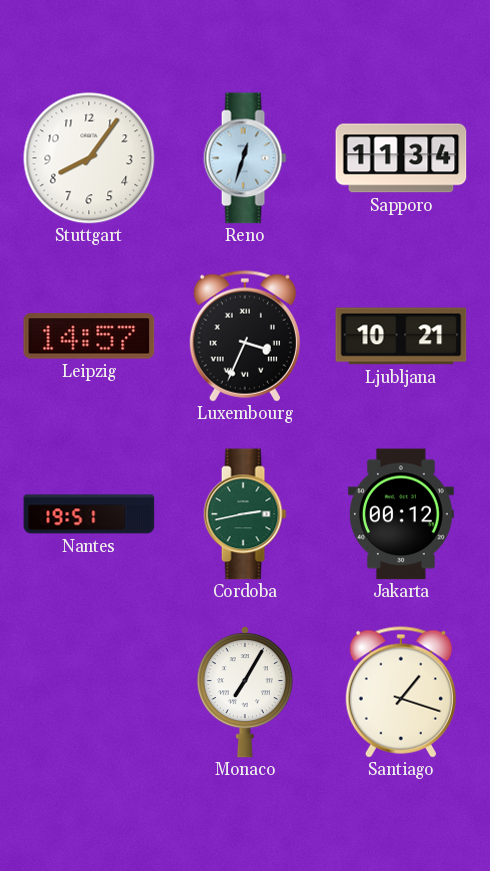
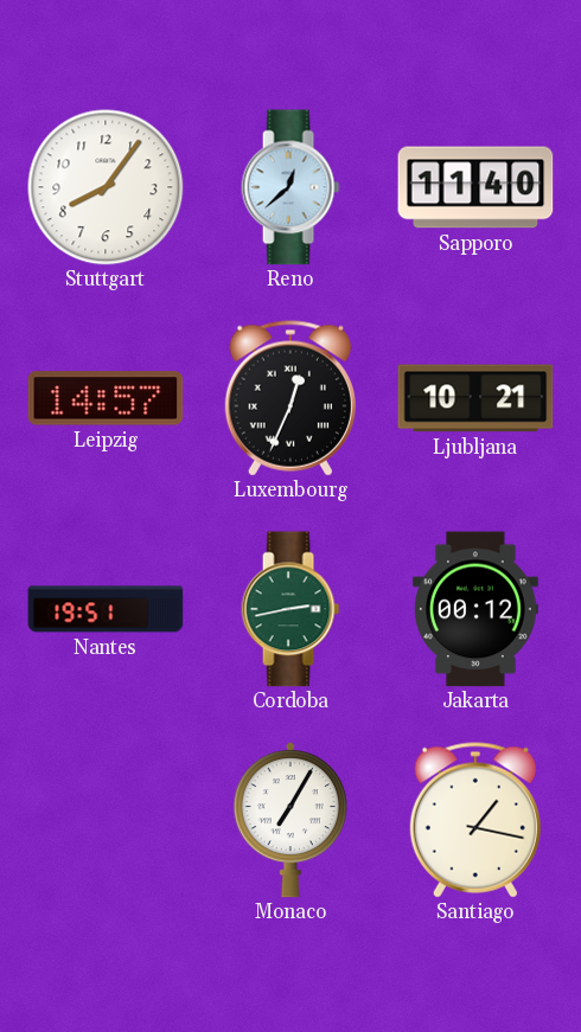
Reno: 12:33 -> 12:38 (290, 187)
Sapporo: 11:34 -> 11:40 (475, 187)
Luxembourg: 3:34 -> 12:34 (290, 398)
Santiago: 1:18 -> 1:17 (475, 820)
